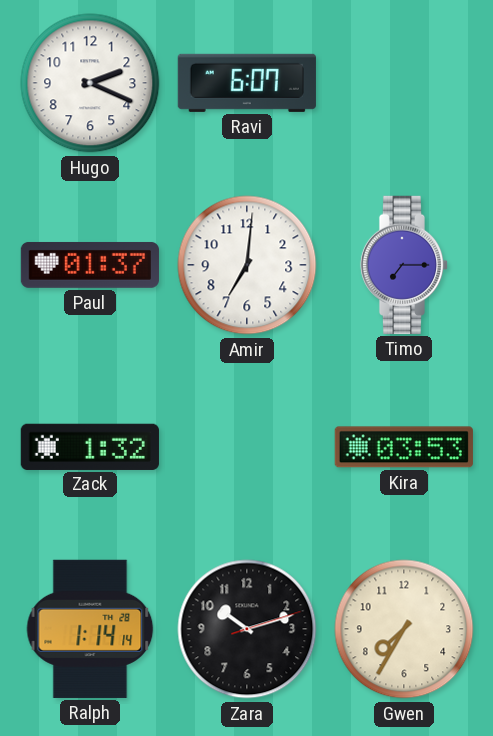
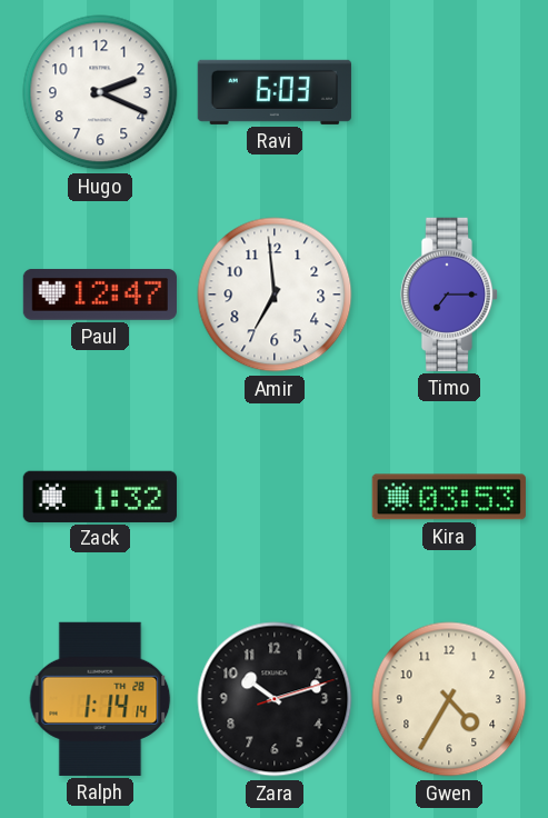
Ravi: 6:07 -> 6:03 (275, 92)
Paul: 01:37 -> 12:47 (100, 295)
Amir: 7:01 -> 6:59 (275, 295)
Gwen: 7:35 -> 4:35 (449, 699)
